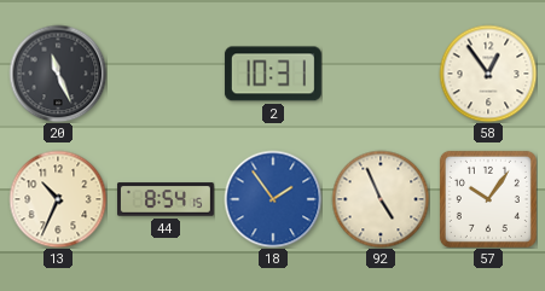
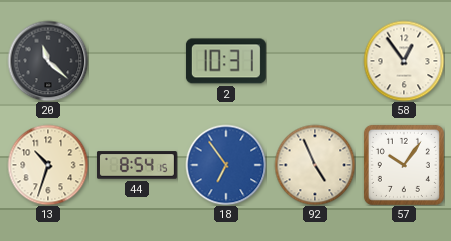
20: 11:26 -> 11:22 (48, 61)
13: 10:34 -> 10:33 (48, 165)
18: 1:54 -> 6:54 (226, 165)
